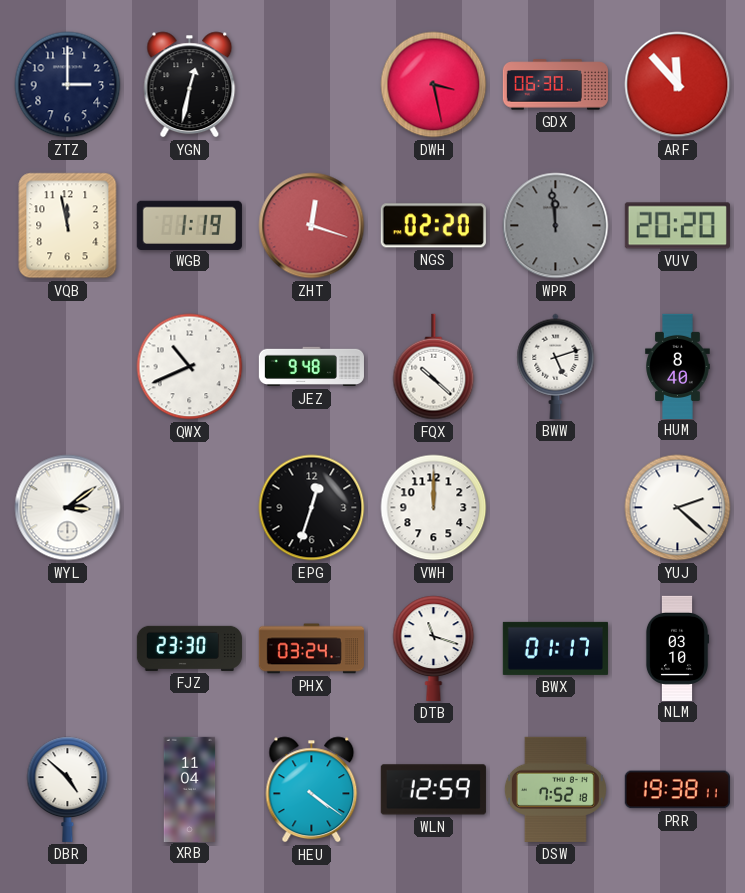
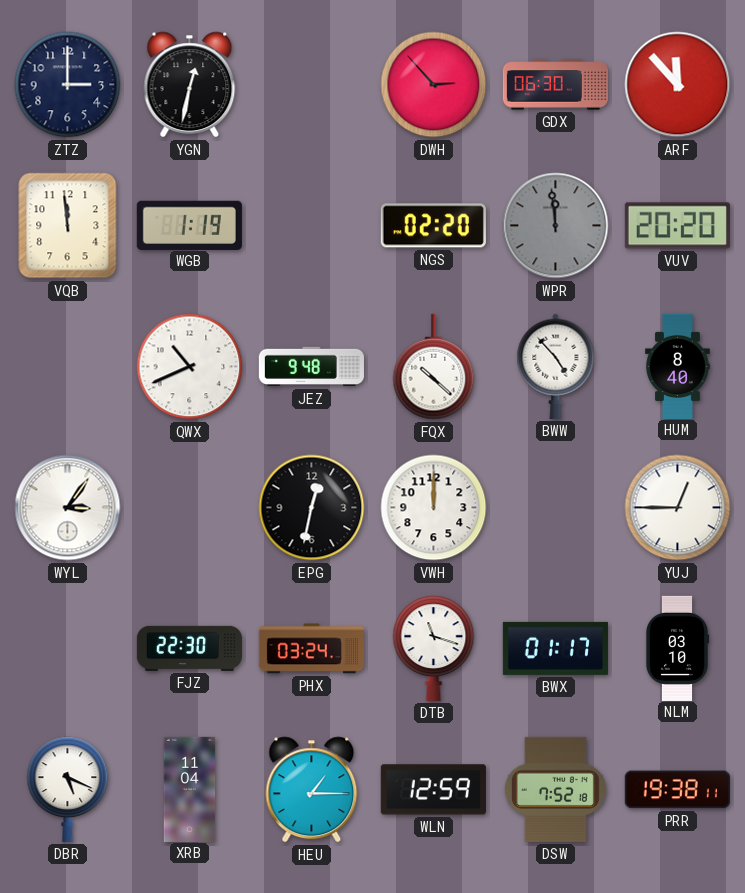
DWH: 3:28 -> 2:53 (434, 85)
VQB: 11:58 -> 11:59 (68, 226)
ZHT: 12:18 -> none (312, 226)
BWW: 5:12 -> 4:53 (556, 366)
WYL: 3:09 -> 3:06 (68, 508)
EPG: 12:33 -> 12:32 (312, 508)
YUJ: 2:22 -> 12:45 (678, 508)
FJZ: 23:30 -> 22:30 (189, 648)
DBR: 4:52 -> 5:19 (68, 789)
HEU: 4:21 -> 1:15 (312, 790)
